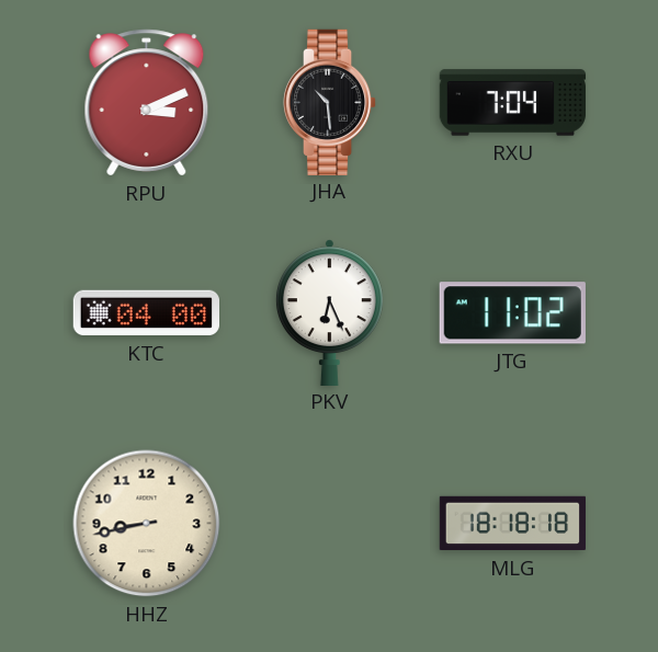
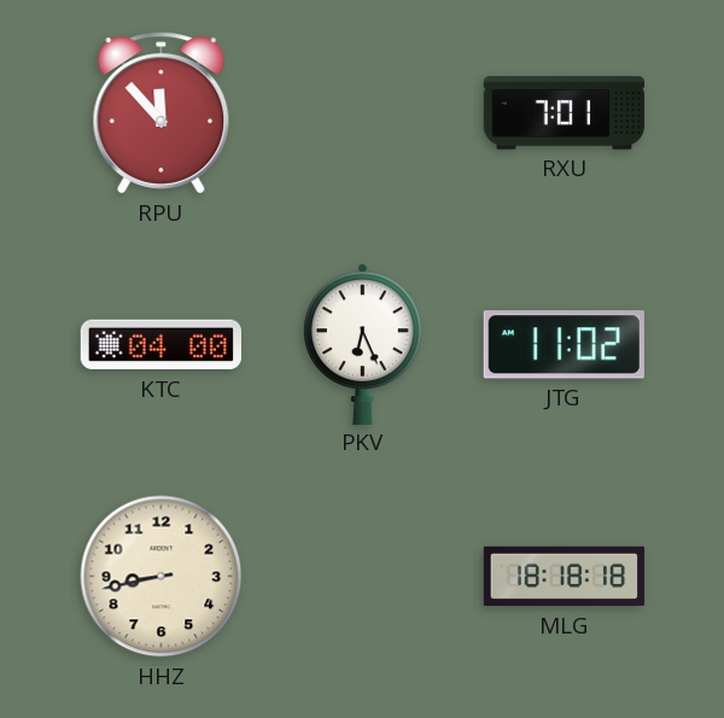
RPU: 3:11 -> 11:53 (162, 113)
JHA: 10:29 -> none (330, 102)
RXU: 7:04 -> 7:01 (565, 113)
